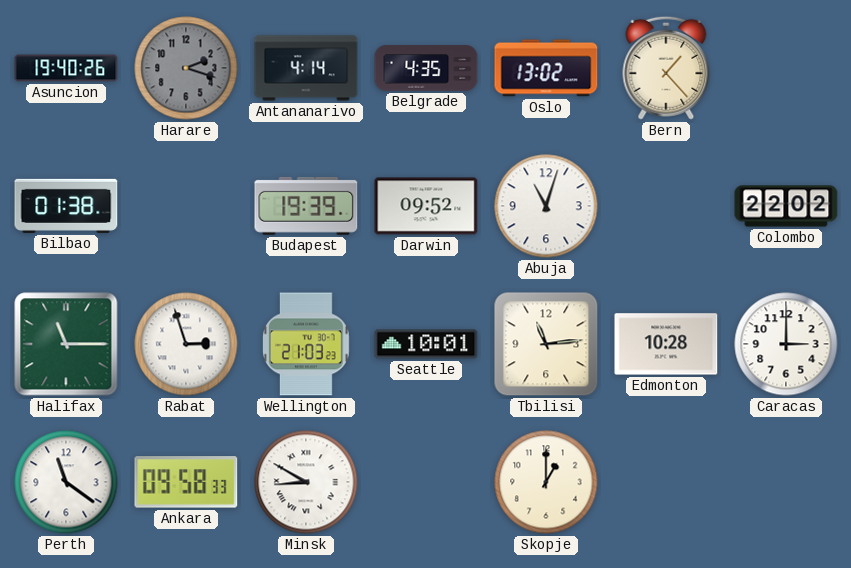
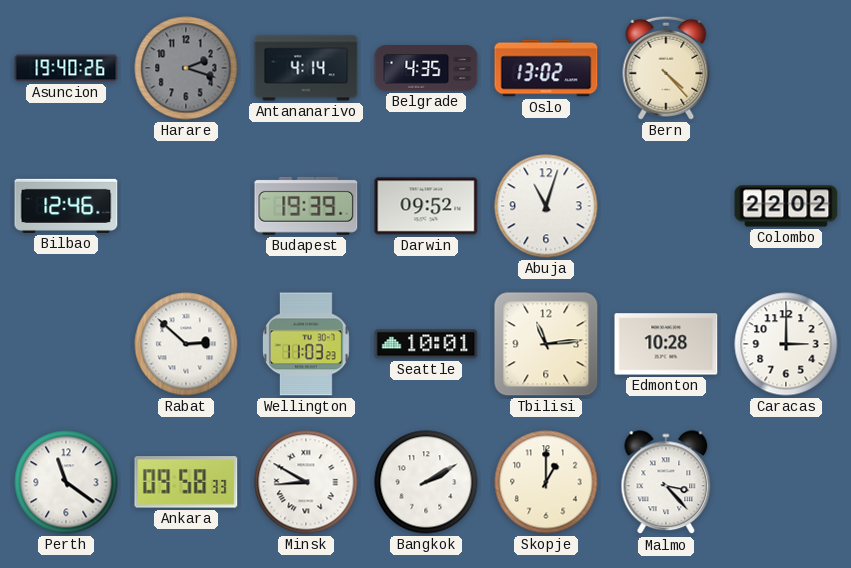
Bern: 1:23 -> 4:23 (666, 68)
Bilbao: 01:38 -> 12:46 (66, 206)
Halifax: 11:15 -> none (66, 344)
Rabat: 2:57 -> 2:52 (186, 344)
Wellington: 21:03 -> 11:03 (306, 344)
Bangkok: none -> 2:10 (426, 482)
Malmo: none -> 3:23 (666, 483)
